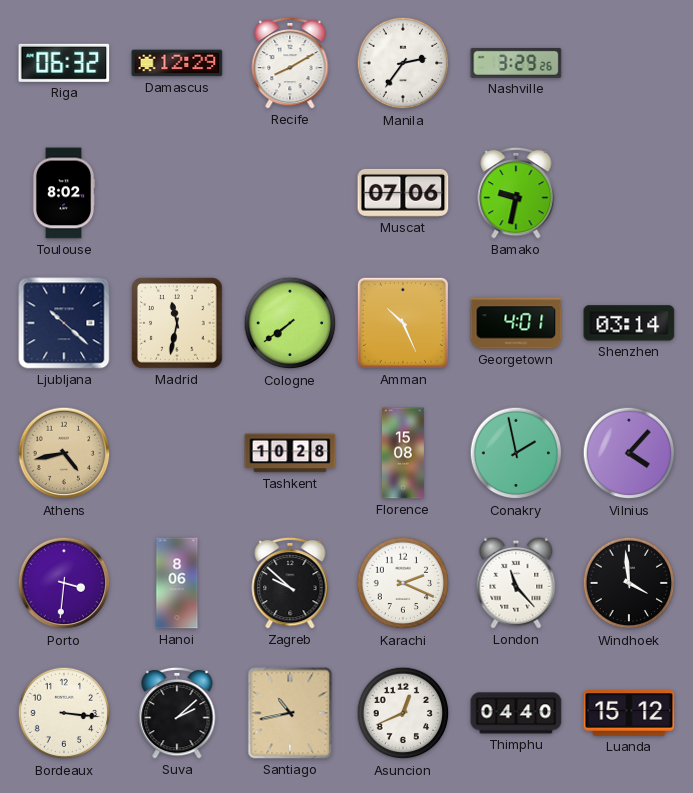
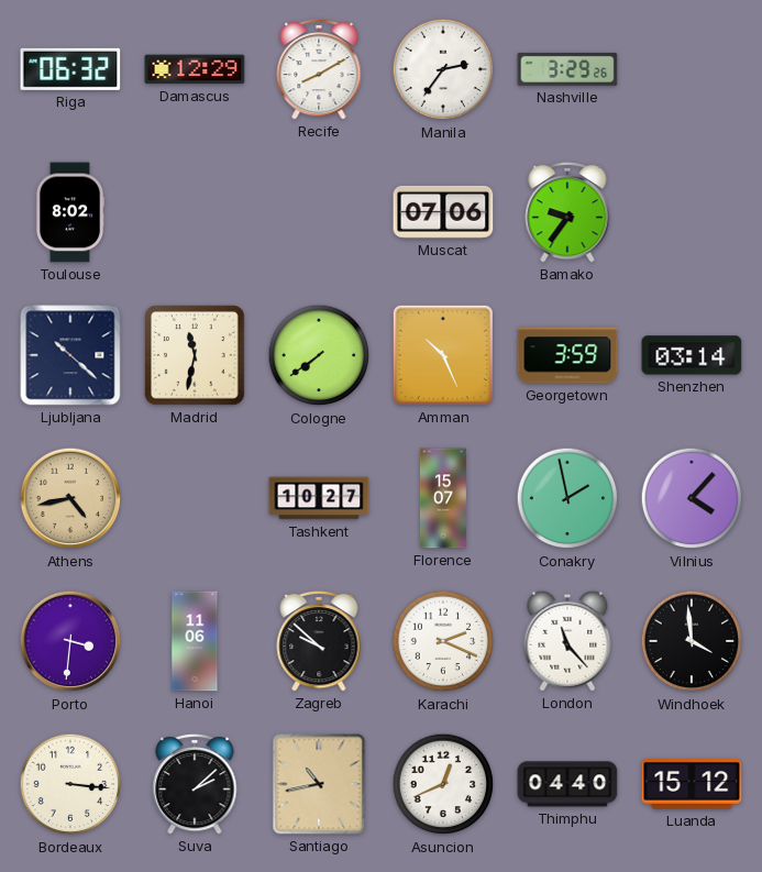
Bamako: 9:32 -> 9:36 (567, 212)
Georgetown: 4:01 -> 3:59 (567, 355)
Tashkent: 10:28 -> 10:27 (319, 498)
Florence: 15:08 -> 15:07 (443, 498)
Hanoi: 8:06 -> 11:06 (195, 641)
